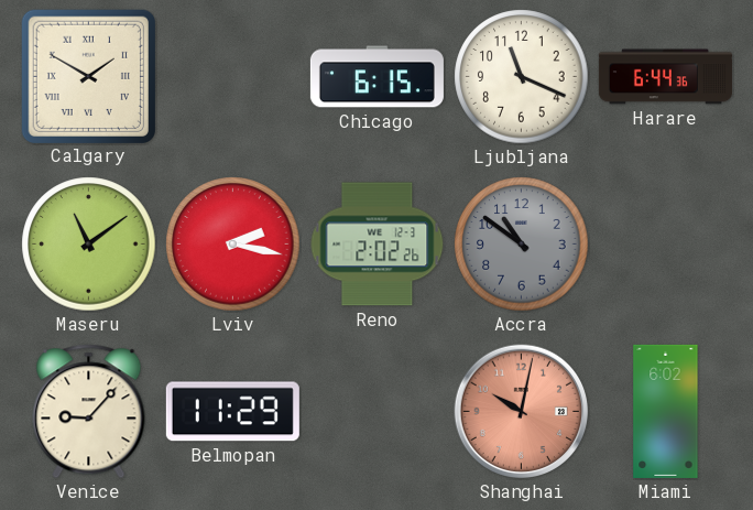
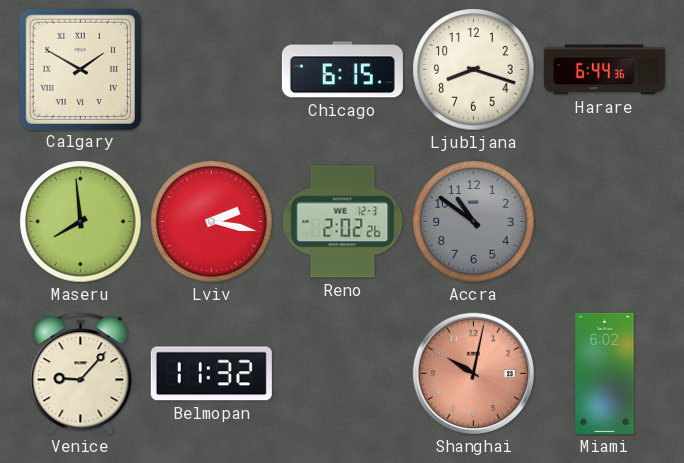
Ljubljana: 11:19 -> 8:18 (474, 70)
Maseru: 11:09 -> 7:59 (81, 222)
Belmopan: 11:29 -> 11:32 (211, 374)
